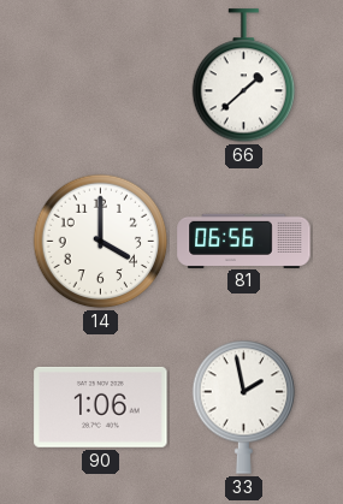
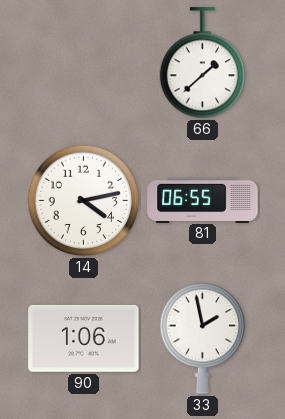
14: 4:00 -> 4:13 (84, 201)
81: 06:56 -> 06:55 (203, 200)
